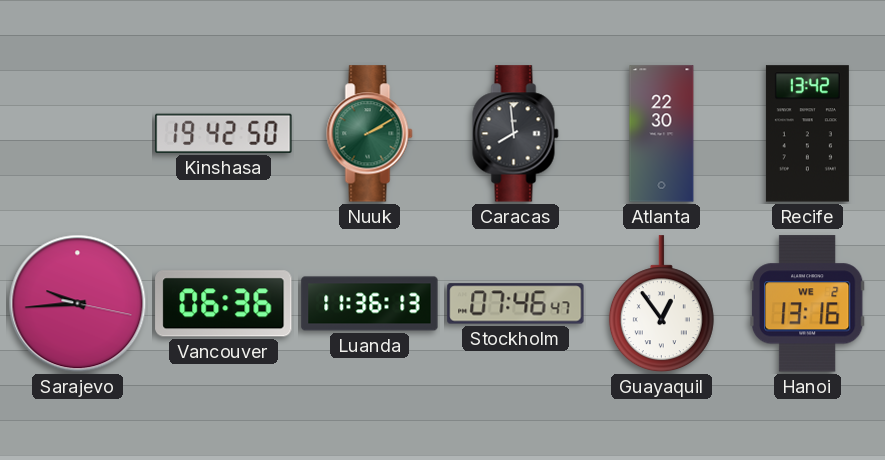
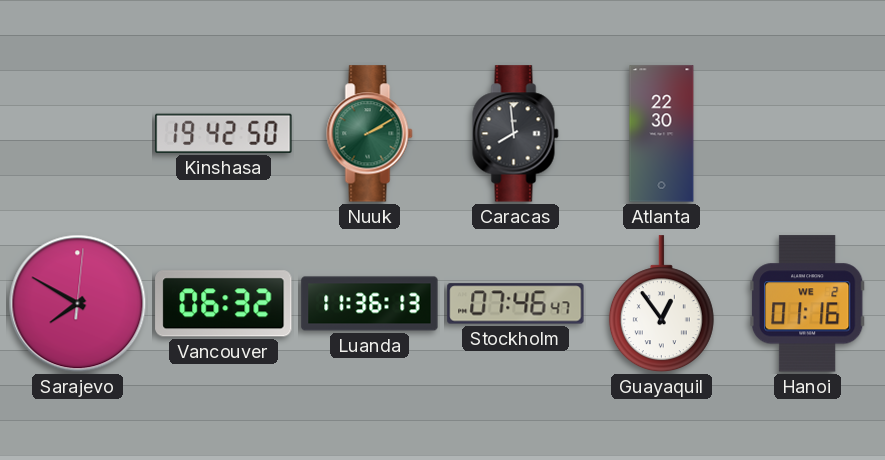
Recife: 13:42 -> none (807, 134)
Sarajevo: 9:44 -> 7:50 (78, 304)
Vancouver: 06:36 -> 06:32 (224, 304)
Hanoi: 13:16 -> 01:16 (807, 304)
